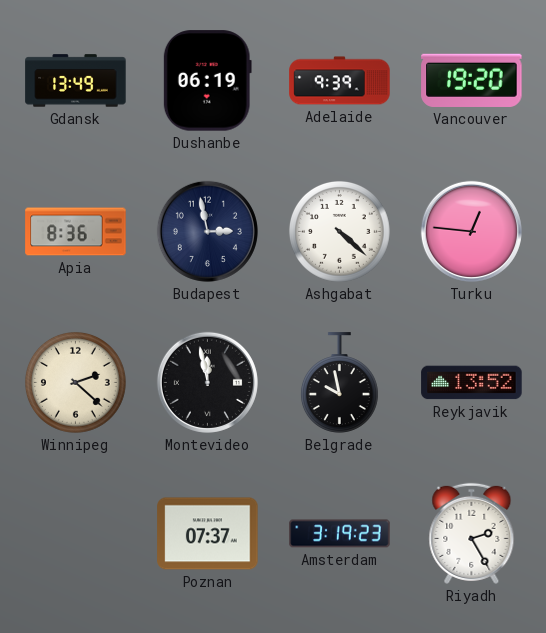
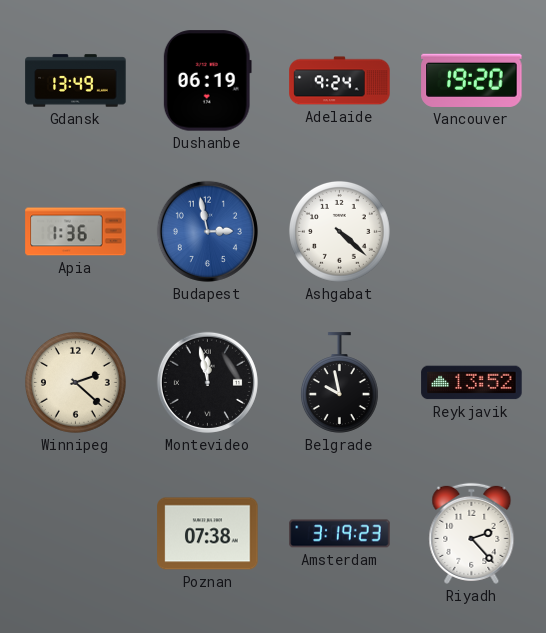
Adelaide: 9:39 -> 9:24 (340, 81)
Apia: 8:36 -> 1:36 (76, 232)
Budapest dial: navy -> blue (207, 231)
Turku: 12:46 -> none (471, 231)
Poznan: 07:37 -> 07:38 (208, 534)
Riyadh: 2:25 -> 2:23 (472, 533)
